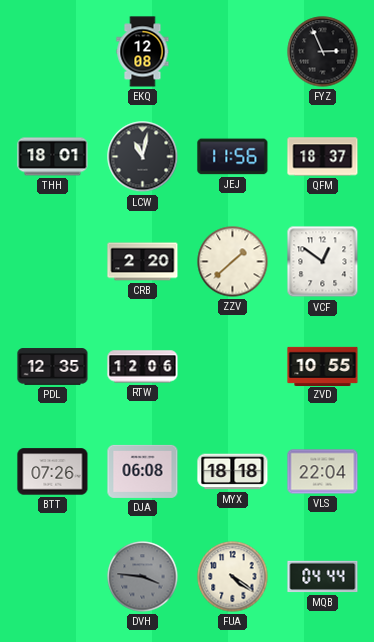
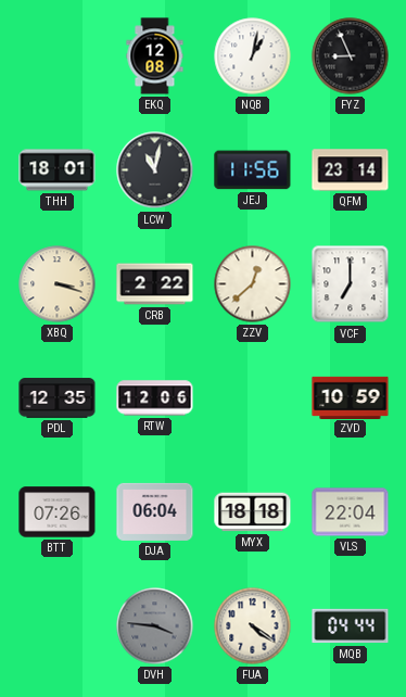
NQB: none -> 1:02 (253, 56)
FYZ: 2:56 -> 8:56 (351, 56)
QFM: 18:37 -> 23:14 (351, 170)
XBQ: none -> 3:18 (58, 284)
CRB: 2:20 -> 2:22 (155, 284)
ZZV: 1:38 -> 12:38 (253, 284)
VCF: 12:51 -> 7:00 (351, 284)
ZVD: 10:55 -> 10:59 (351, 397)
DJA: 06:08 -> 06:04 (155, 511)
